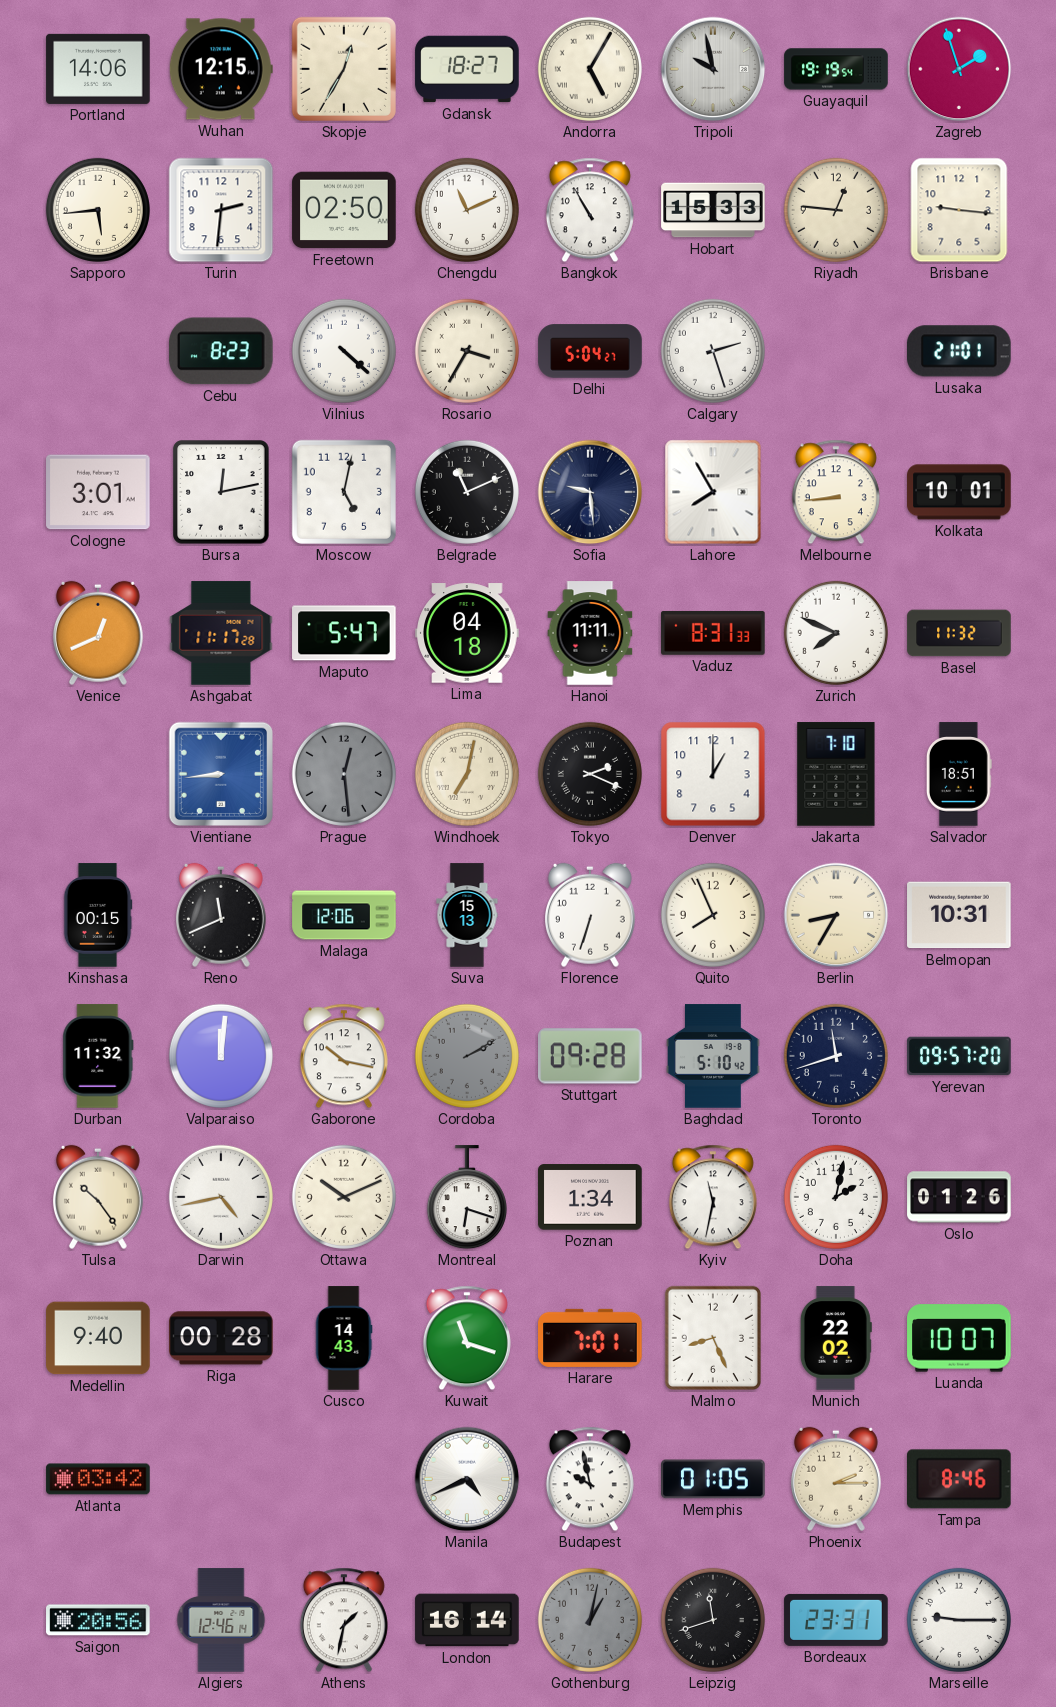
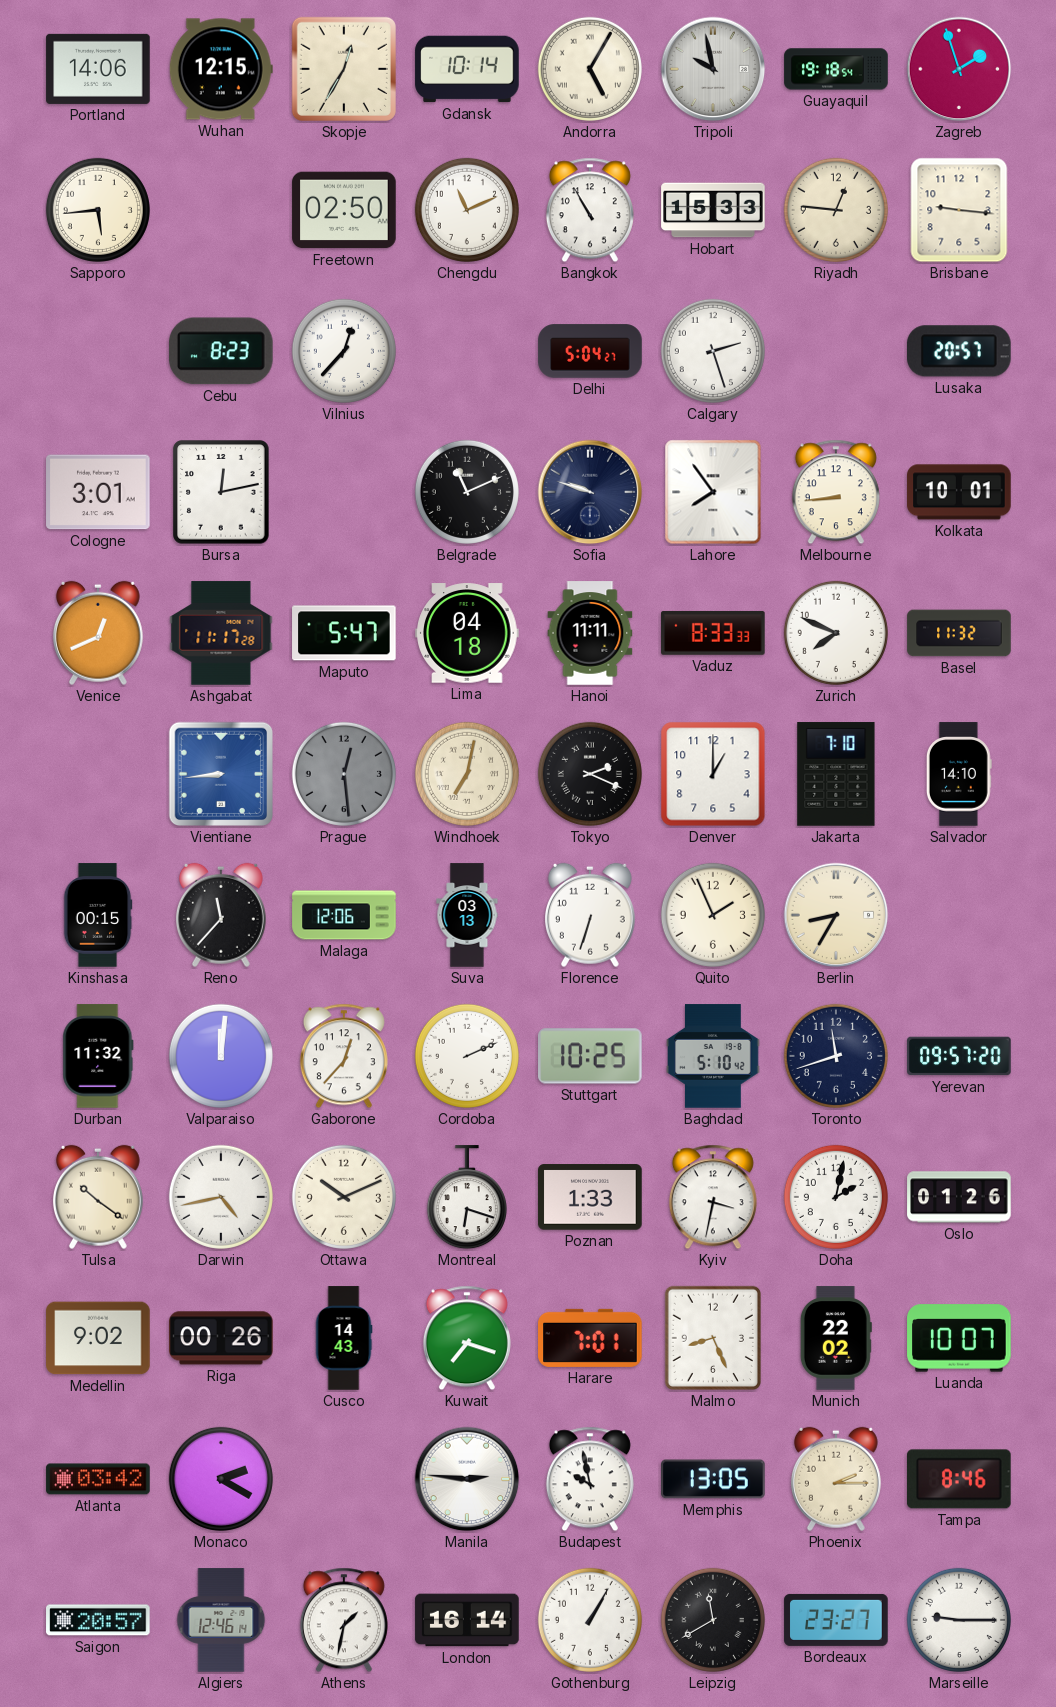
Gdansk: 18:27 -> 10:14 (467, 69)
Guayaquil: 19:19 -> 19:18 (836, 69)
Turin: 2:31 -> none (221, 210)
Vilnius: 4:22 -> 12:37 (344, 351)
Rosario: 3:35 -> none (467, 351)
Lusaka: 21:01 -> 20:57 (960, 351)
Moscow: 5:02 -> none (344, 492)
Sofia: 9:29 -> 9:48 (590, 492)
Lahore: 7:55 -> 7:54 (713, 492)
Vaduz: 8:31 -> 8:33 (713, 633)
Salvador: 18:51 -> 14:10 (959, 774)
Reno: 11:41 -> 11:37 (221, 915)
Suva: 15:13 -> 03:13 (467, 915)
Quito: 7:56 -> 1:56 (713, 915)
Belmopan: 10:31 -> none (959, 915)
Gaborone: 10:17 -> 12:37 (344, 1056)
Cordoba: 2:10 -> 2:11 (467, 1056)
Cordoba dial: grey -> white (467, 1056)
Stuttgart: 09:28 -> 10:25 (590, 1056)
Tulsa: 10:24 -> 10:21 (98, 1197)
Poznan: 1:34 -> 1:33 (590, 1197)
Kyiv: 11:32 -> 3:32 (713, 1197)
Medellin: 9:40 -> 9:02 (98, 1338)
Riga: 00:28 -> 00:26 (221, 1338)
Kuwait: 11:18 -> 7:18 (467, 1338)
Monaco: none -> 2:20 (221, 1479)
Manila: 4:41 -> 2:46 (467, 1479)
Memphis: 01:05 -> 13:05 (713, 1479)
Saigon: 20:56 -> 20:57 (98, 1620)
Gothenburg: 1:02 -> 1:05 (590, 1620)
Gothenburg dial: grey -> white (590, 1620)
Leipzig: 11:42 -> 11:40 (713, 1620)
Bordeaux: 23:31 -> 23:27 (836, 1620)
